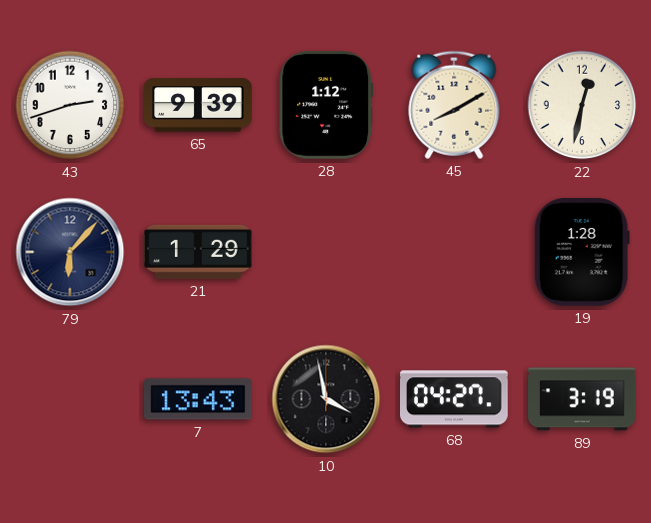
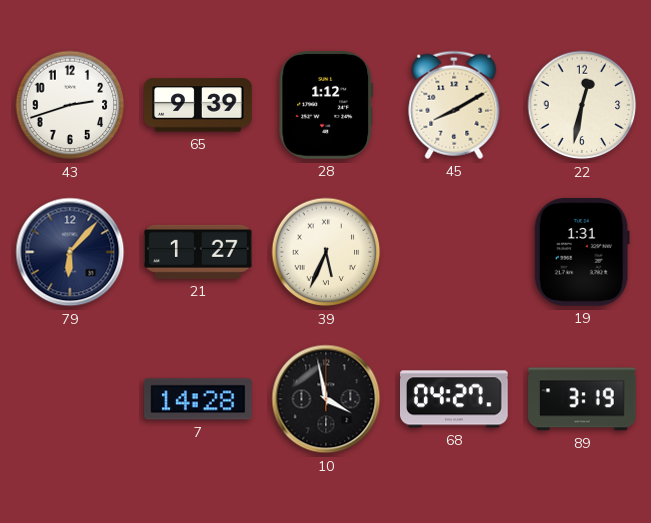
21: 1:29 -> 1:27 (199, 252)
39: none -> 5:34 (326, 252)
19: 1:28 -> 1:31 (582, 253)
7: 13:43 -> 14:28 (198, 399)
